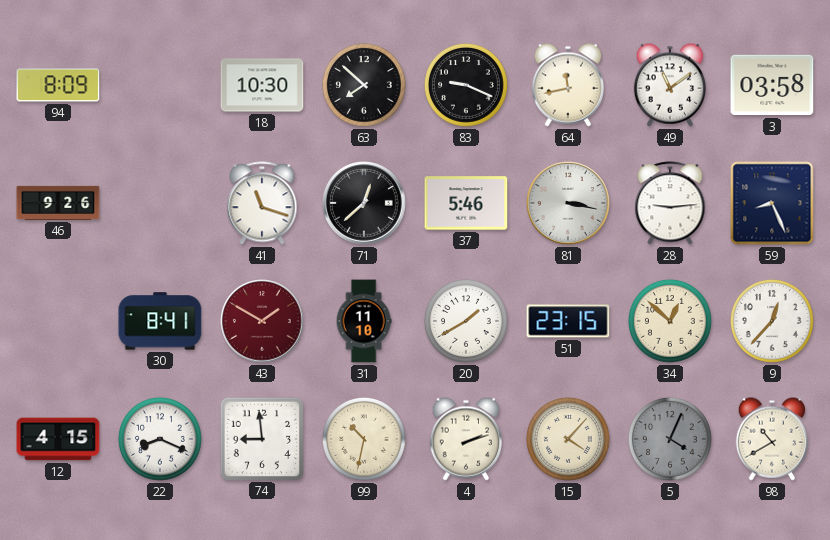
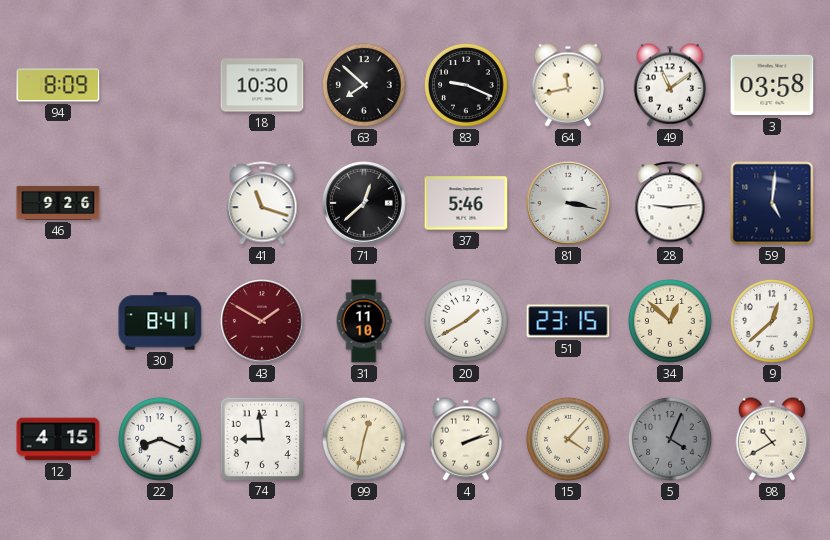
59: 8:26 -> 5:01 (772, 203)
9: 12:37 -> 12:38 (772, 321)
99: 10:32 -> 12:32 (364, 439)
